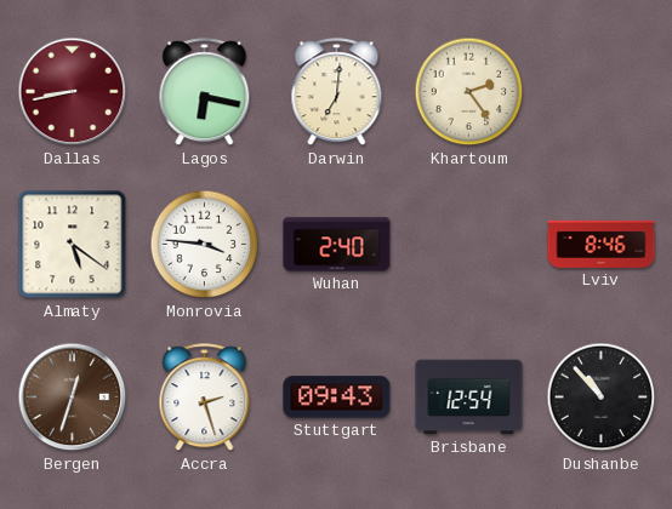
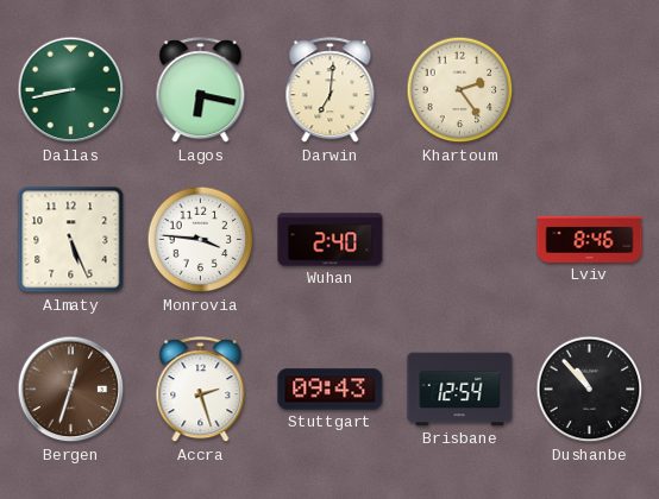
Dallas dial: burgundy -> green (71, 90)
Almaty: 5:21 -> 5:26 (71, 240)
